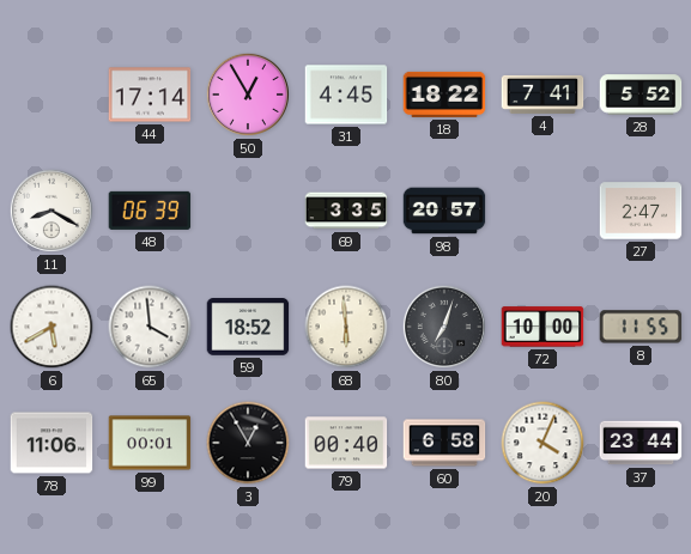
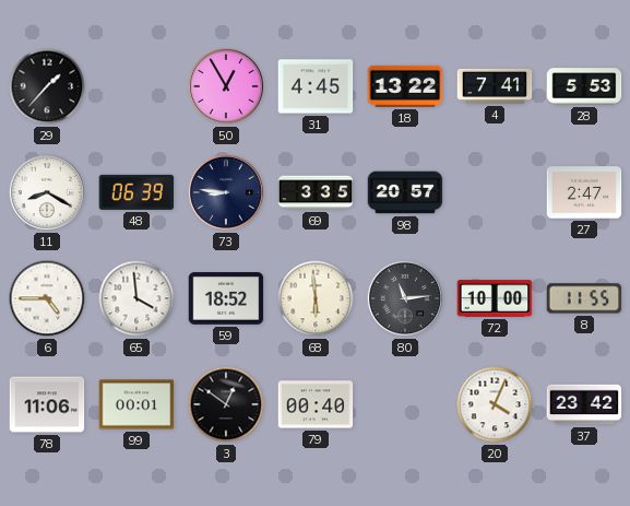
29: none -> 1:37 (47, 86)
44: 17:14 -> none (150, 95)
18: 18:22 -> 13:22 (405, 86)
28: 5:52 -> 5:53 (584, 86)
73: none -> 8:46 (226, 192)
6: 5:40 -> 4:45 (47, 298)
80: 7:03 -> 11:14 (405, 298)
3: 12:55 -> 12:51 (226, 404)
60: 6:58 -> none (444, 443)
37: 23:44 -> 23:42 (584, 404)
